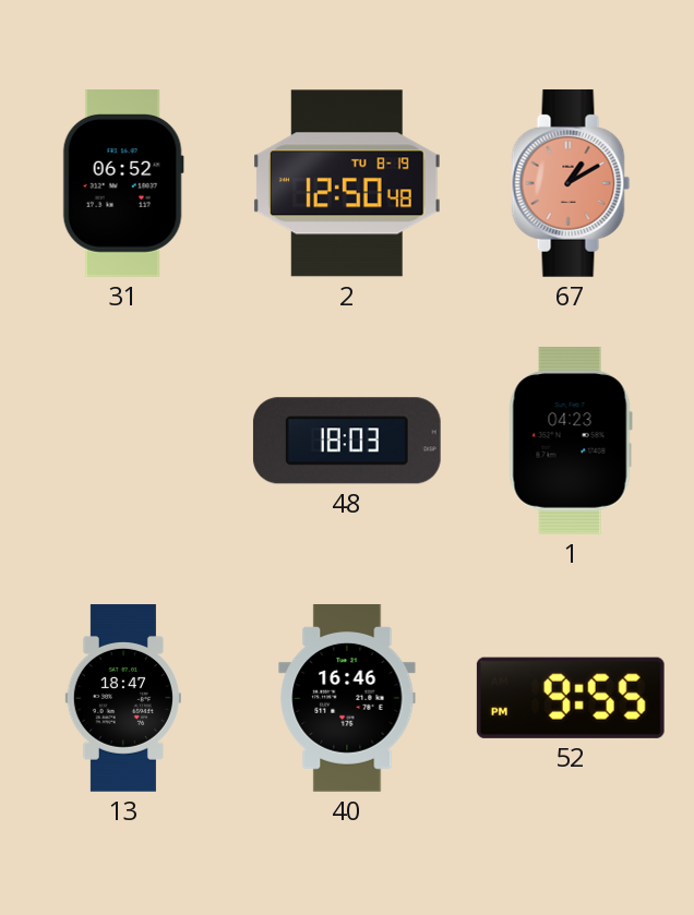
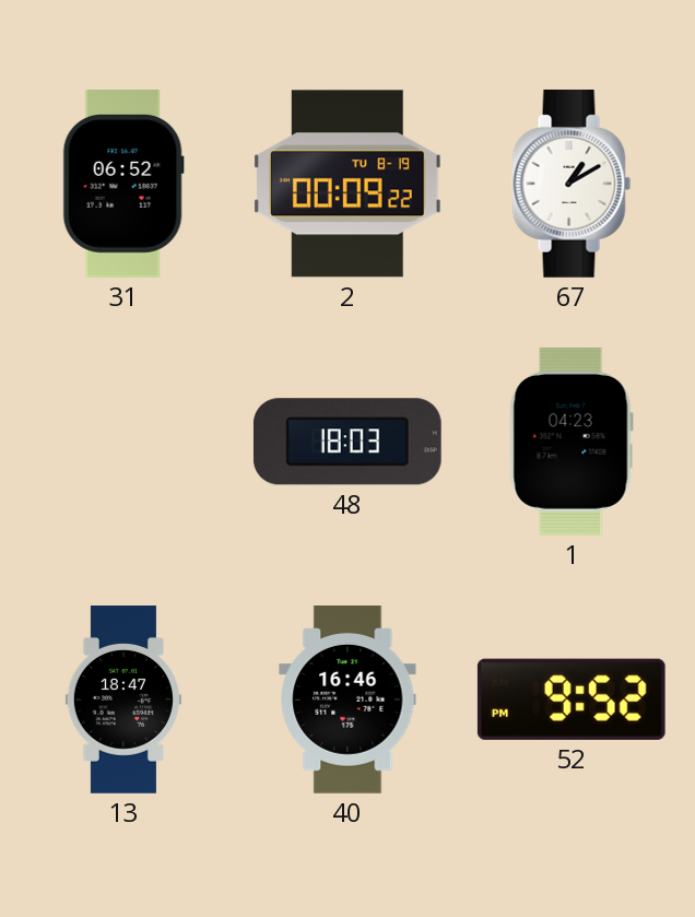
2: 12:50 -> 00:09 (347, 184)
67 dial: salmon -> white (572, 184)
52: 9:55 -> 9:52 (572, 699)
